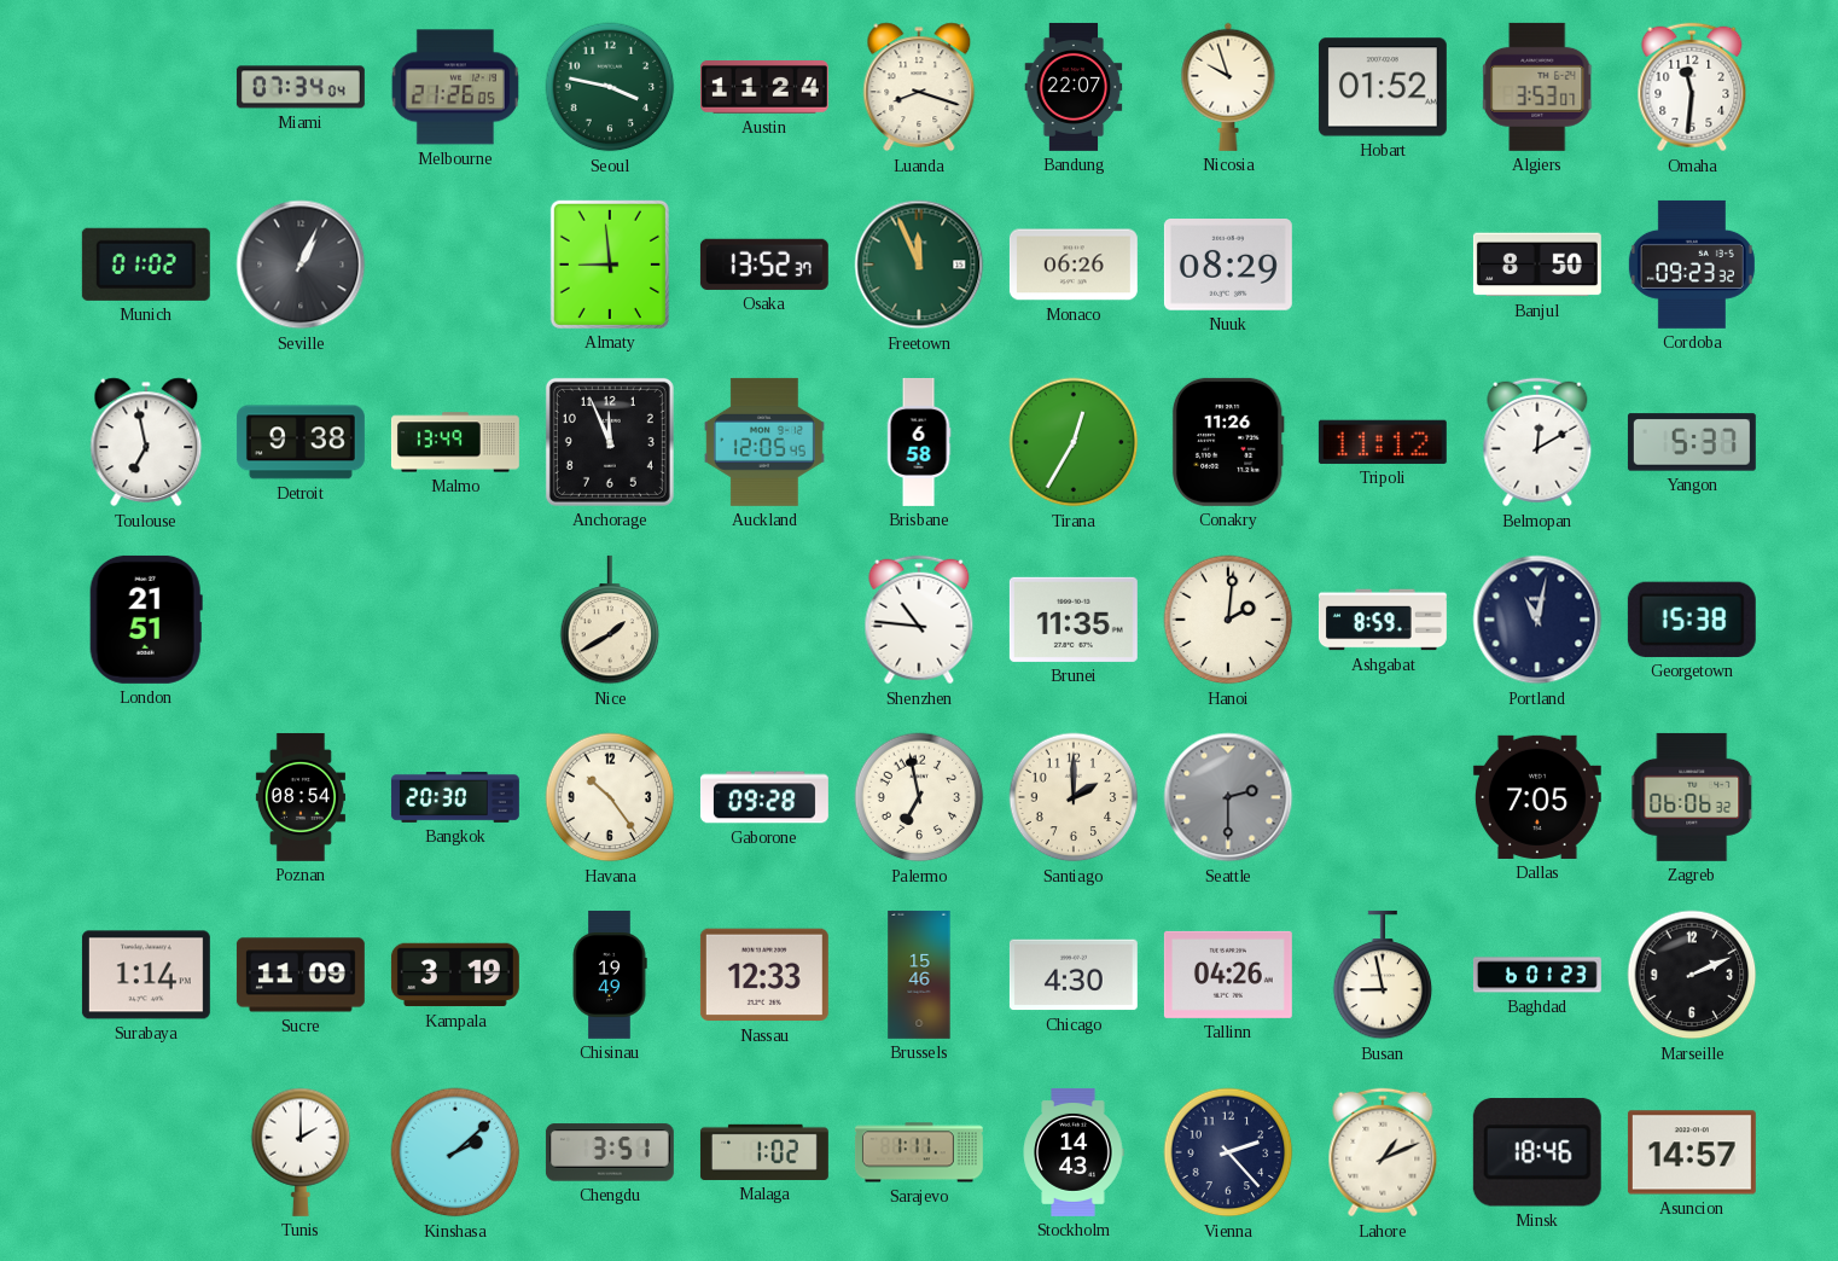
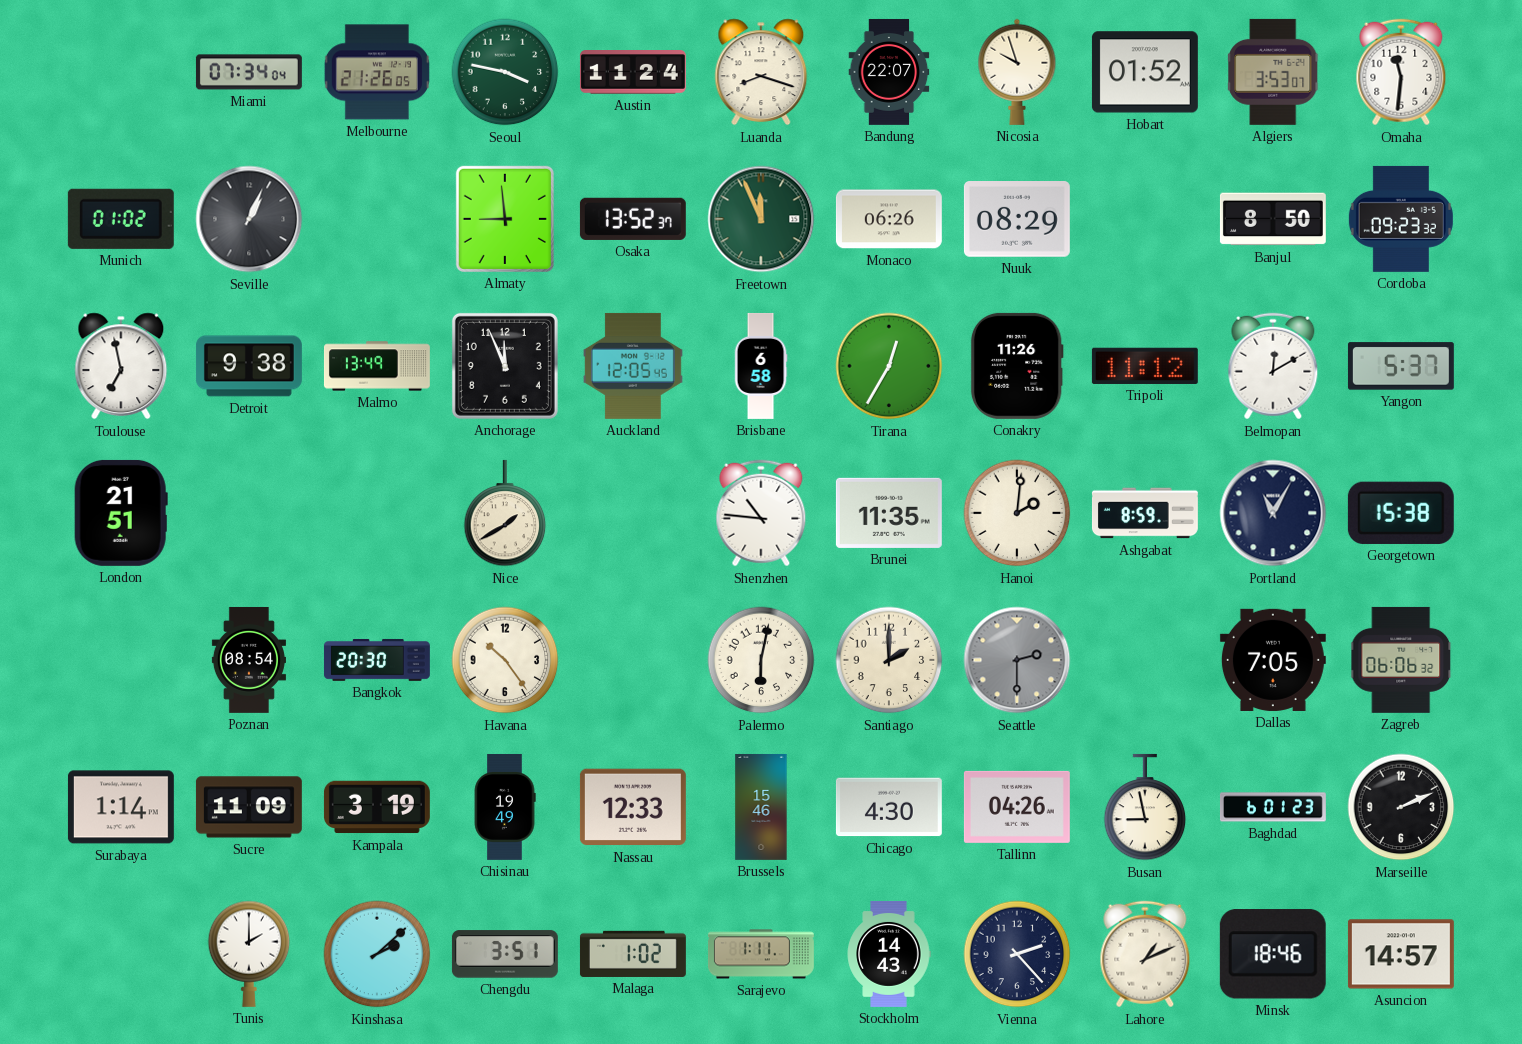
Portland: 11:02 -> 11:05 (1273, 513)
Gaborone: 09:28 -> none (764, 797)
Palermo: 6:58 -> 6:02 (761, 660)
